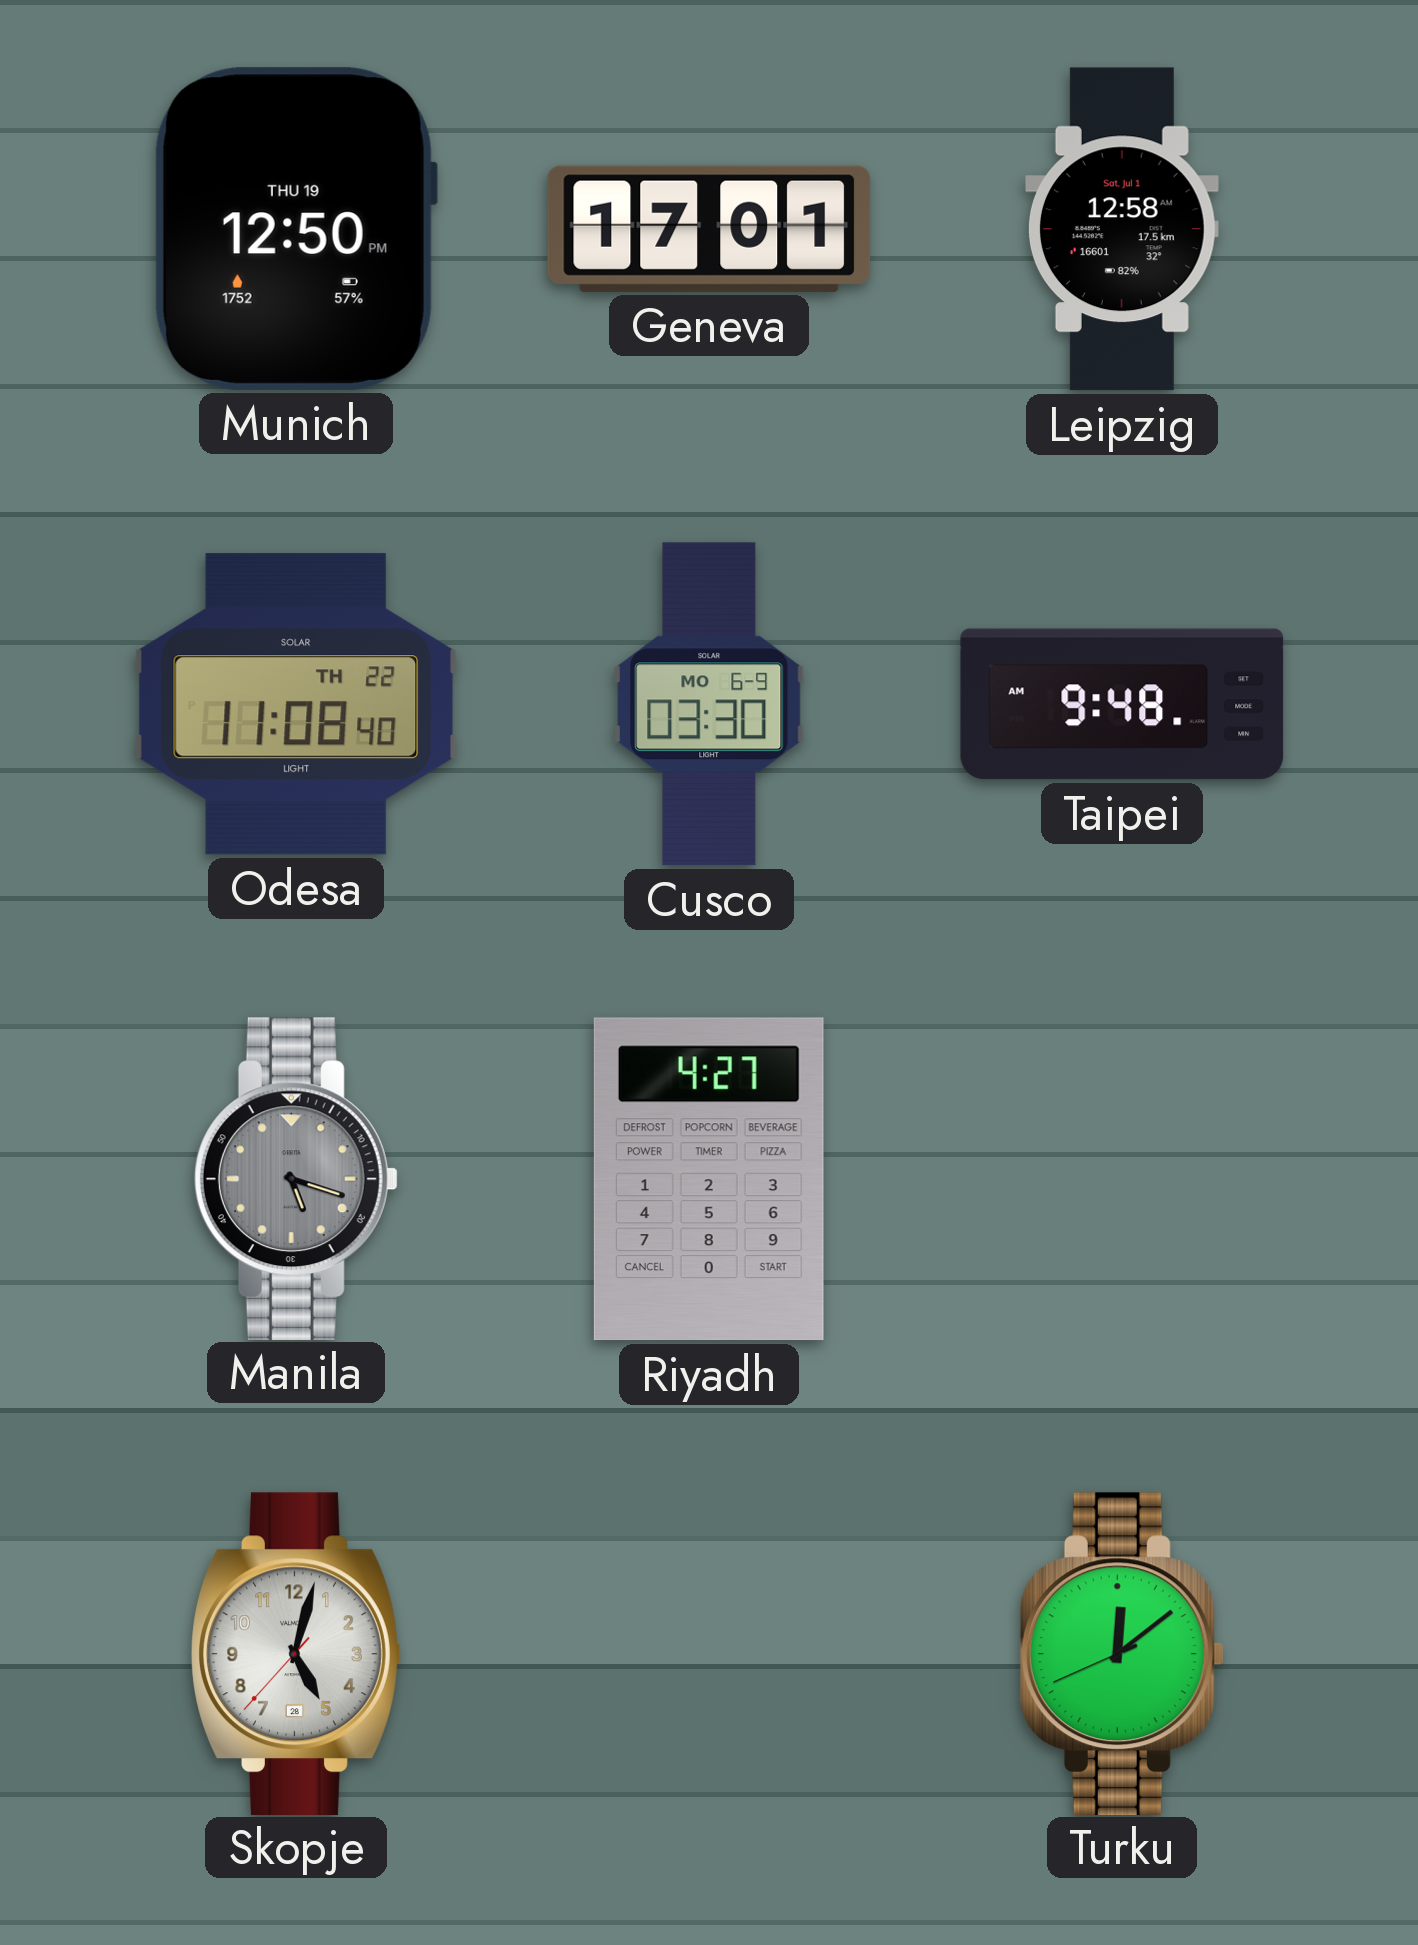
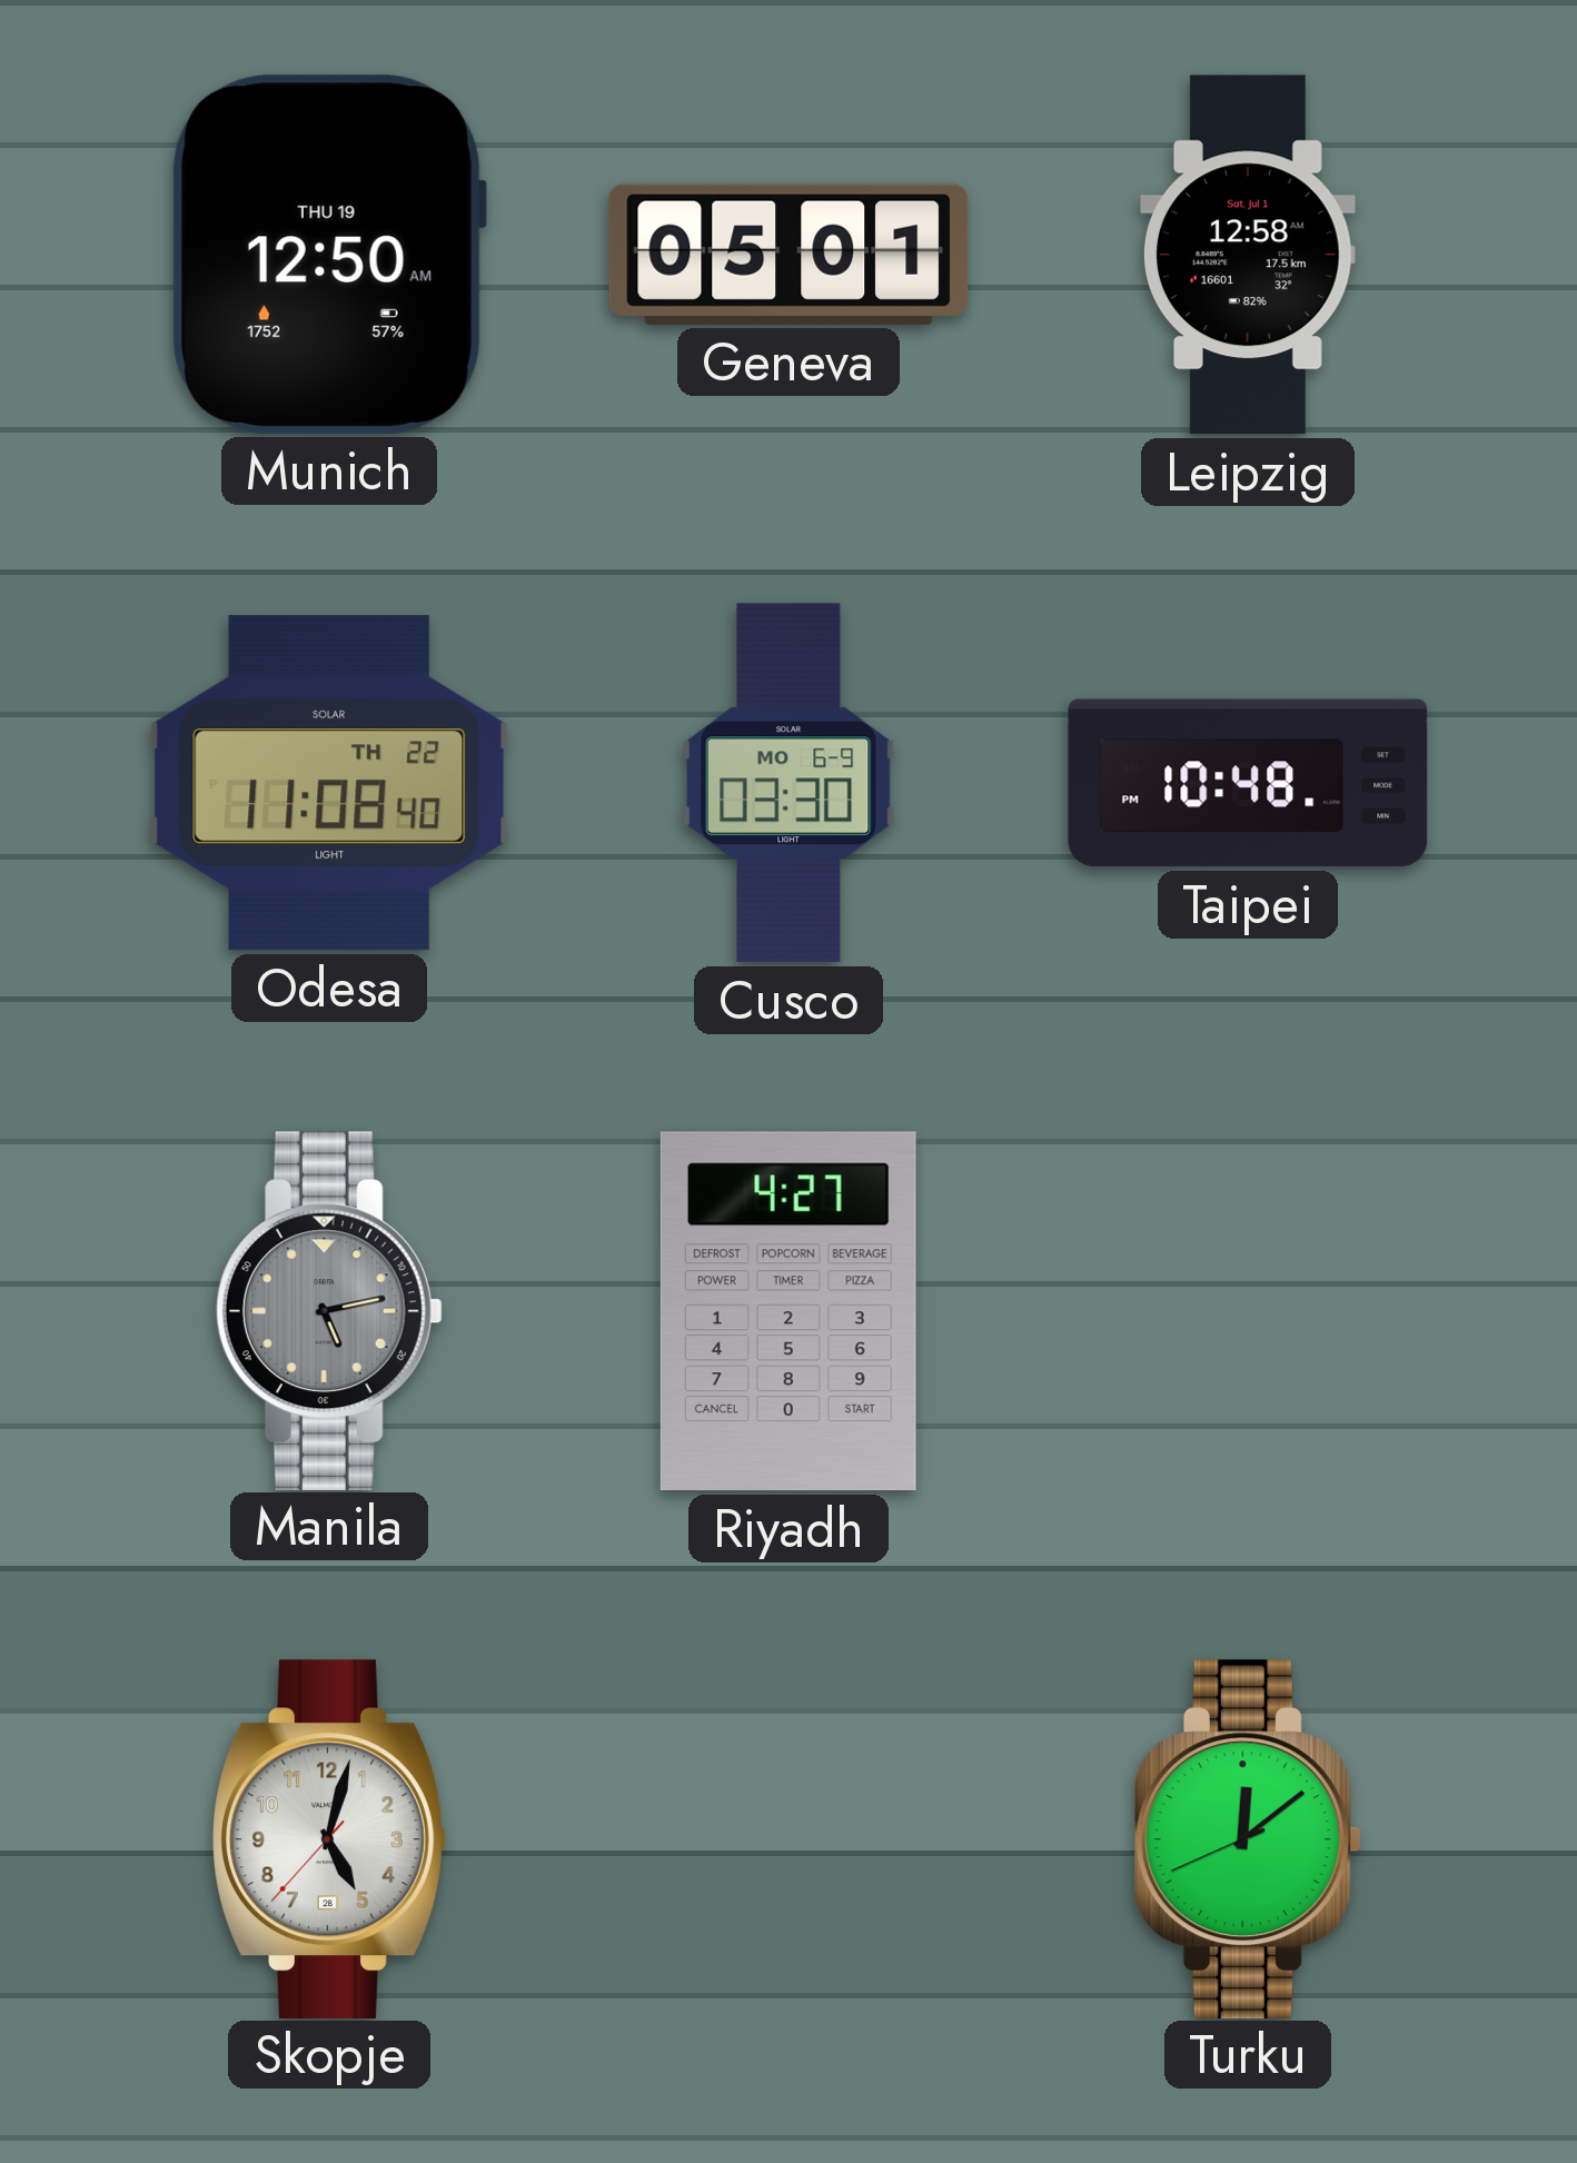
Munich: 12:50 PM -> 12:50 AM (328, 255)
Geneva: 17:01 -> 05:01 (788, 255)
Taipei: 9:48 -> 10:48 (1248, 783)
Manila: 5:18 -> 5:13 (329, 1310)
